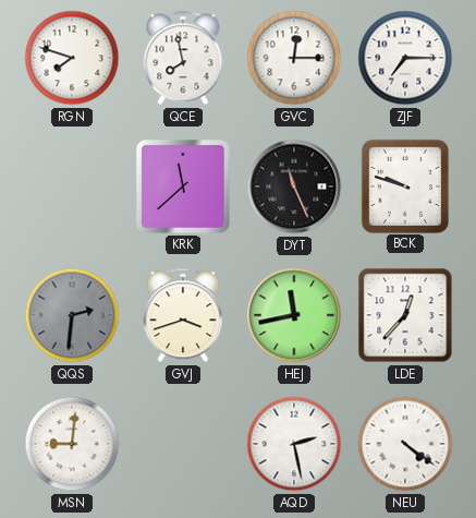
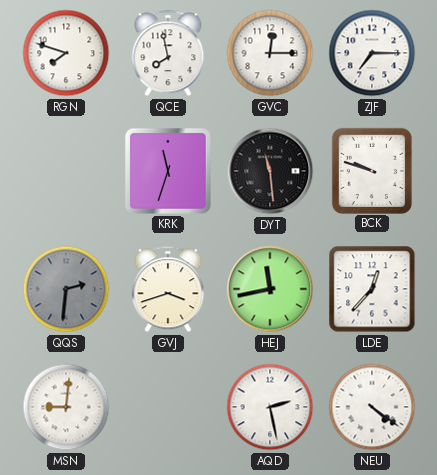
KRK: 11:38 -> 11:33 (168, 171)
DYT: 11:26 -> 11:29 (270, 171)
